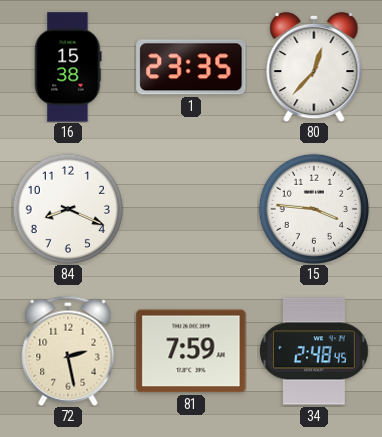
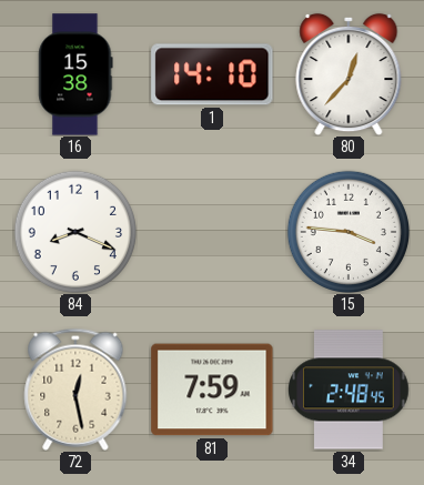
1: 23:35 -> 14:10 (212, 74)
72: 2:28 -> 12:28 (75, 390)
